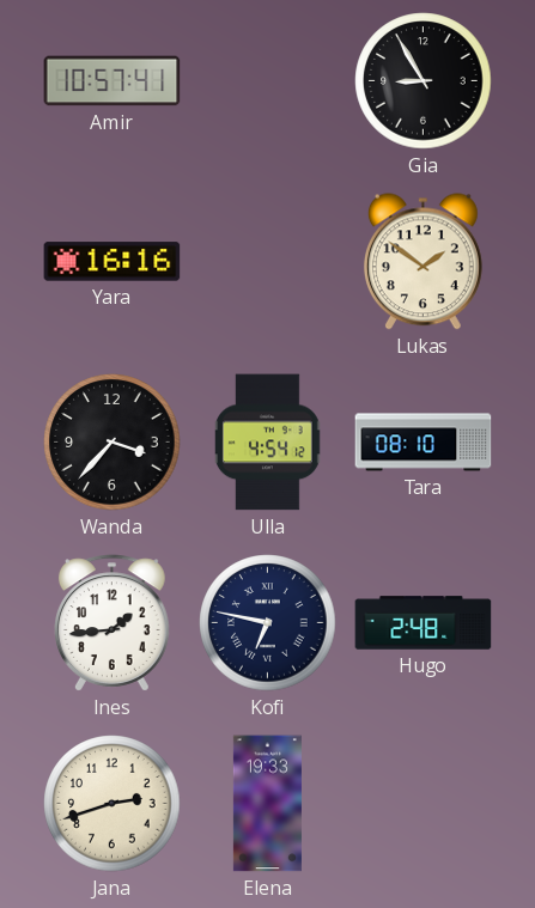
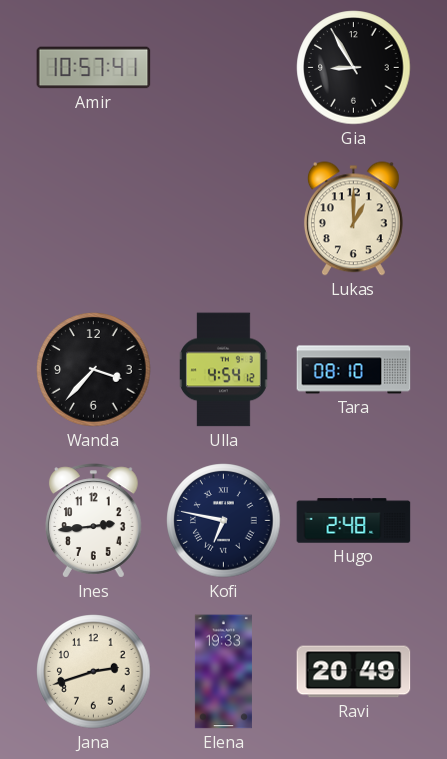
Yara: 16:16 -> none (113, 262)
Lukas: 1:51 -> 1:00 (353, 219)
Ines: 1:44 -> 2:44 (94, 521)
Ravi: none -> 20:49 (354, 672)
